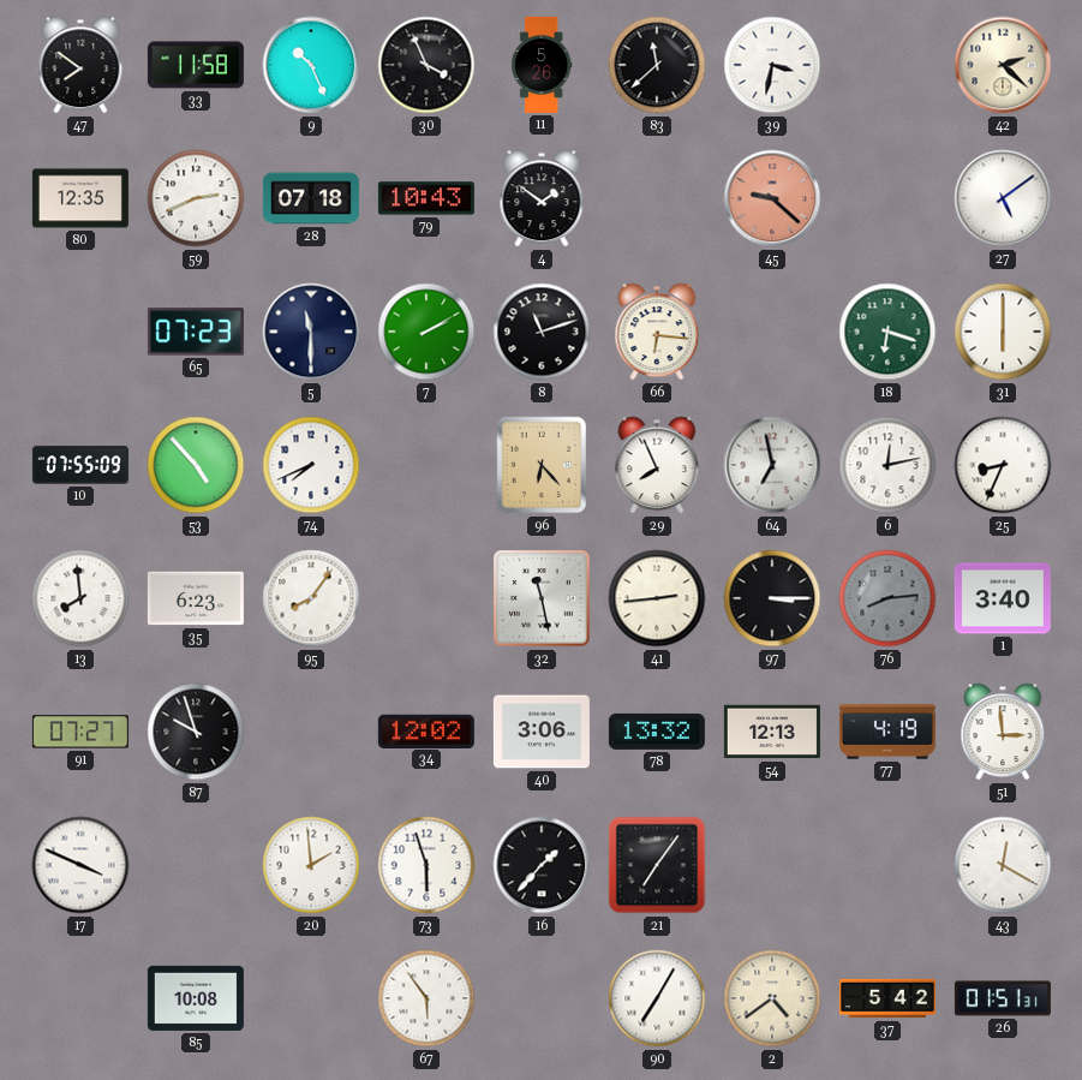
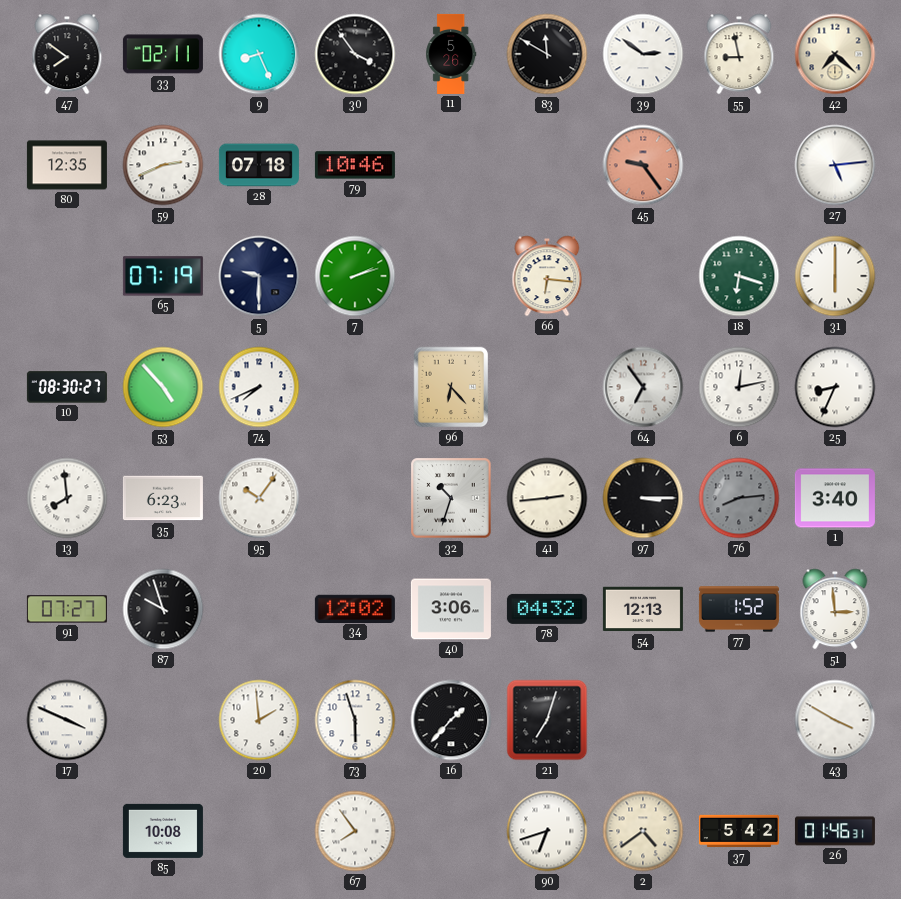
33: 11:58 -> 02:11 (163, 54)
9: 10:26 -> 8:26 (259, 54)
30: 3:56 -> 3:54 (355, 54)
83: 11:38 -> 11:50 (547, 54)
39: 3:32 -> 2:51 (643, 54)
55: none -> 8:58 (739, 54)
42: 2:22 -> 7:22 (835, 54)
79: 10:43 -> 10:46 (355, 165)
4: 1:51 -> none (542, 198)
45: 9:22 -> 9:24 (643, 165)
27: 5:09 -> 5:14 (835, 165)
65: 07:23 -> 07:19 (163, 276)
5: 11:30 -> 9:30 (259, 276)
7: 2:10 -> 2:12 (355, 276)
8: 11:12 -> none (542, 332)
10: 07:55 -> 08:30 (67, 387)
29: 7:56 -> none (657, 465)
64: 6:58 -> 6:54 (643, 387)
95: 8:06 -> 10:06 (259, 498)
32: 11:28 -> 10:33 (451, 498)
78: 13:32 -> 04:32 (547, 609)
77: 4:19 -> 1:52 (739, 609)
21: 7:06 -> 7:03 (547, 720)
43: 12:20 -> 3:50 (835, 720)
67: 5:54 -> 7:54 (355, 831)
90: 7:05 -> 6:42 (547, 831)
26: 01:51 -> 01:46 (835, 831)
